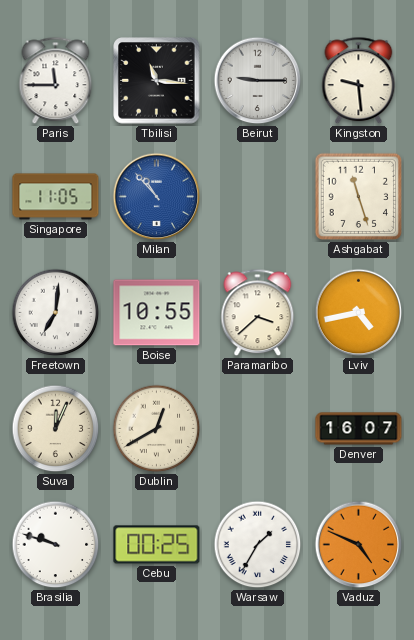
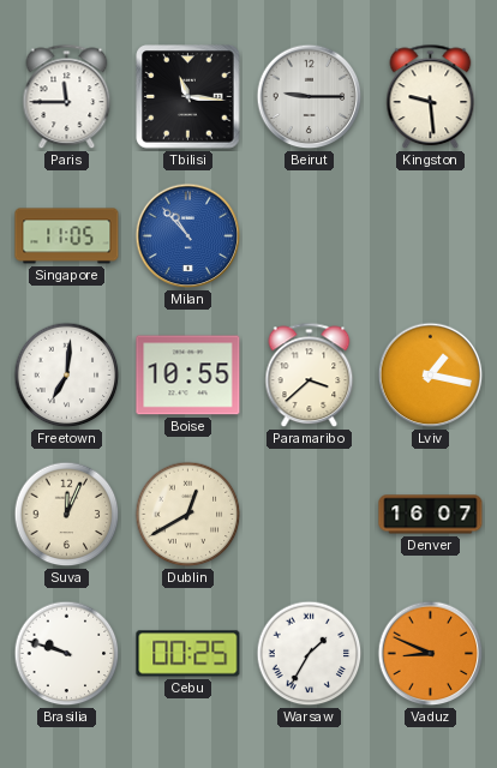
Ashgabat: 11:27 -> none (359, 197)
Lviv: 4:43 -> 1:17 (431, 376)
Vaduz: 4:49 -> 8:49 (431, 654)
